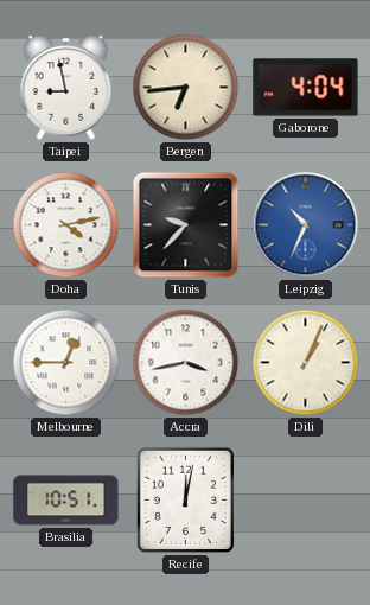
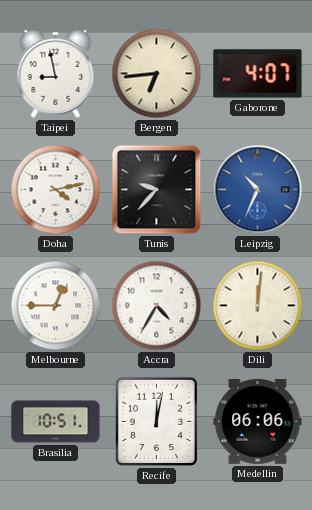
Gaborone: 4:04 -> 4:07 (258, 74)
Accra: 3:43 -> 4:35 (157, 306)
Dili: 1:04 -> 12:01 (258, 306)
Medellin: none -> 06:06 (258, 421)
